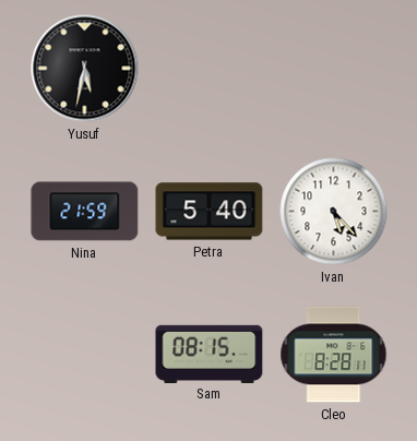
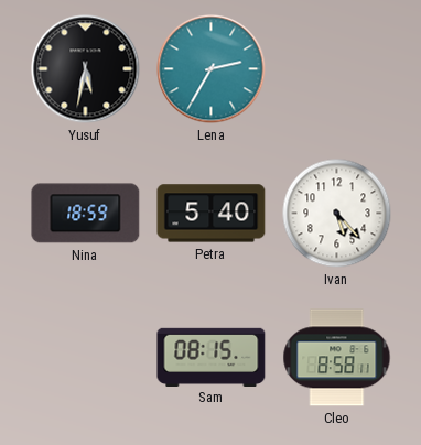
Lena: none -> 2:35 (212, 69)
Nina: 21:59 -> 18:59 (86, 214)
Cleo: 8:28 -> 8:58 (337, 358)
